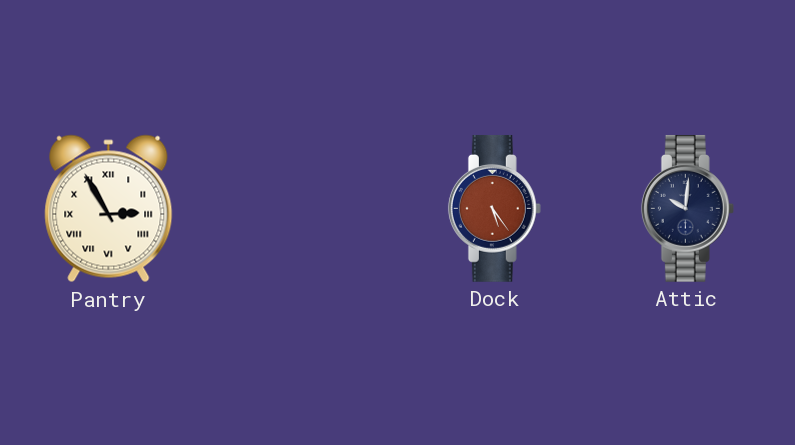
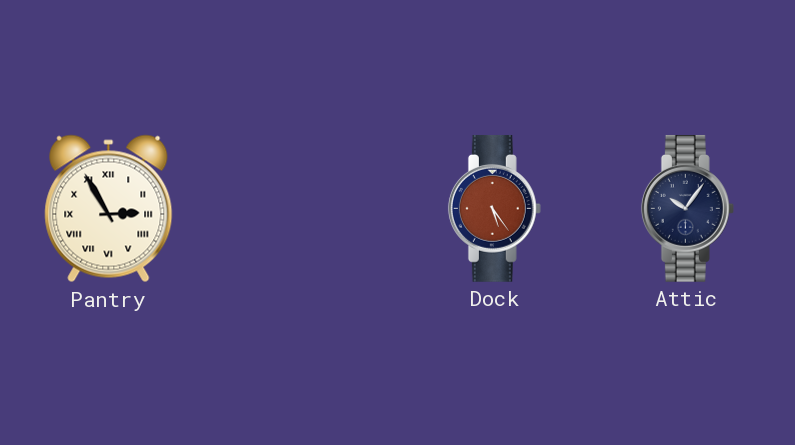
Attic: 10:01 -> 10:06 (687, 209)
